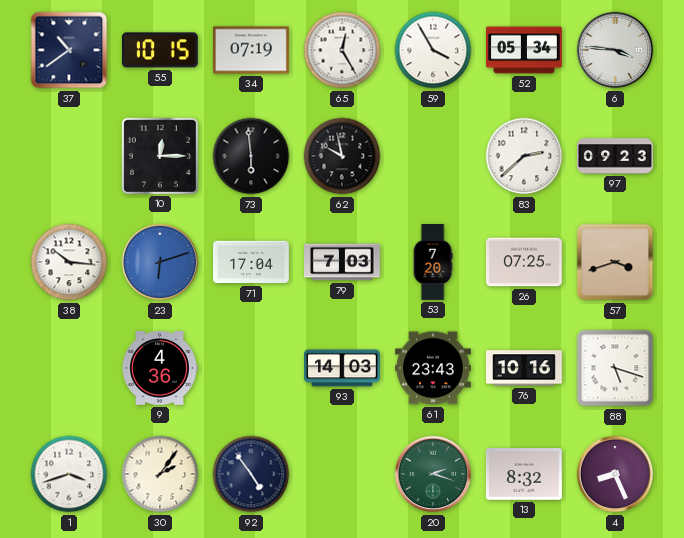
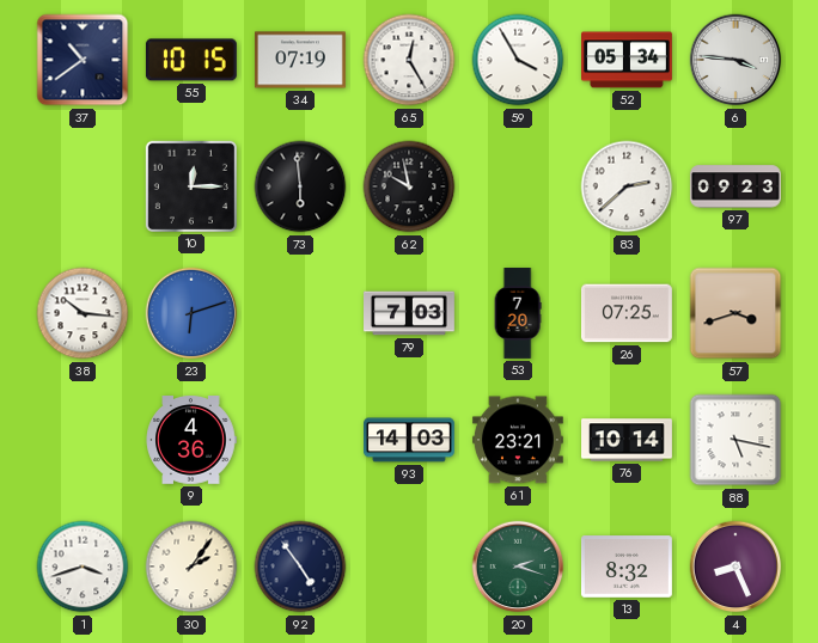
71: 17:04 -> none (252, 262)
61: 23:43 -> 23:21 (518, 440)
76: 10:16 -> 10:14 (628, 440)
88: 5:18 -> 5:17 (735, 440)
